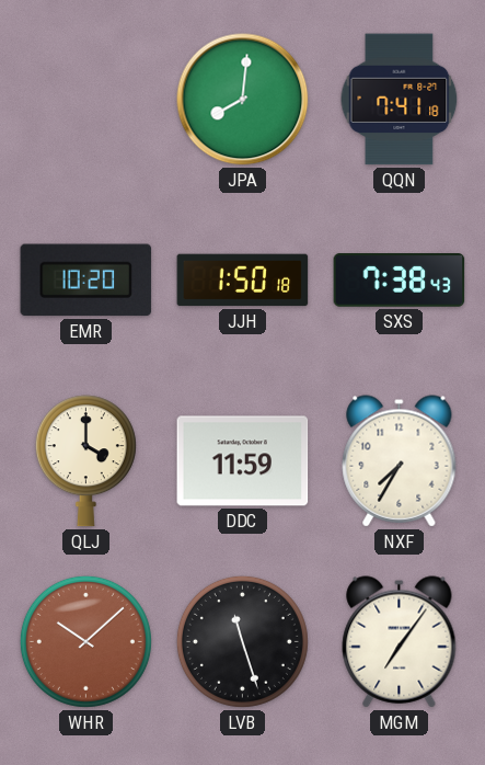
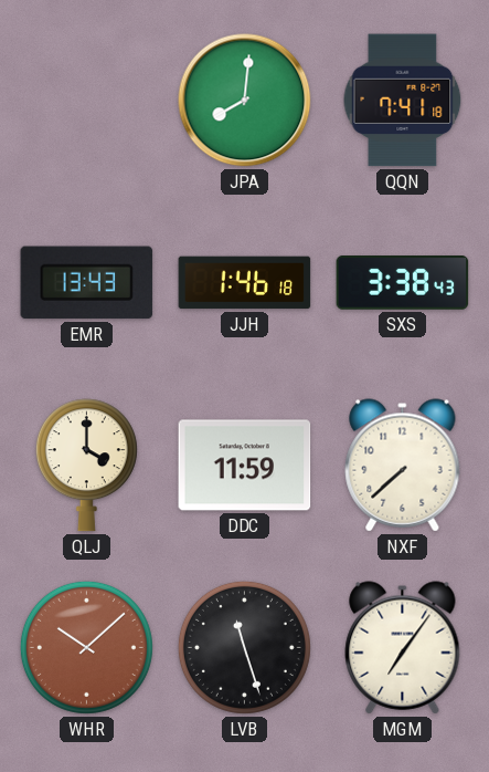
EMR: 10:20 -> 13:43 (87, 283)
JJH: 1:50 -> 1:46 (245, 283)
SXS: 7:38 -> 3:38 (403, 283)
NXF: 7:35 -> 7:38 (403, 466)
